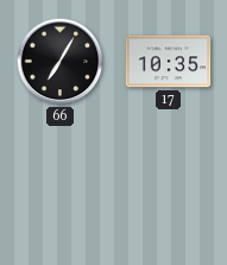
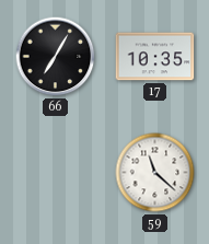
59: none -> 11:22 (155, 173)
